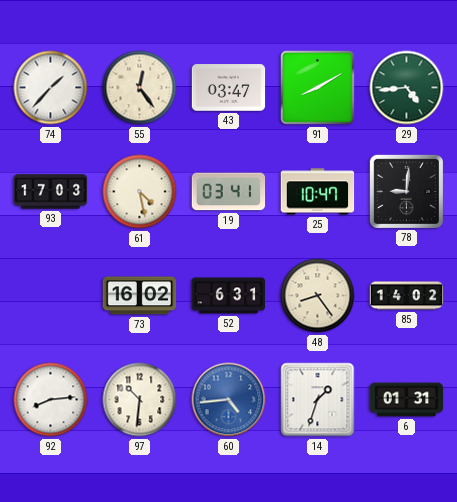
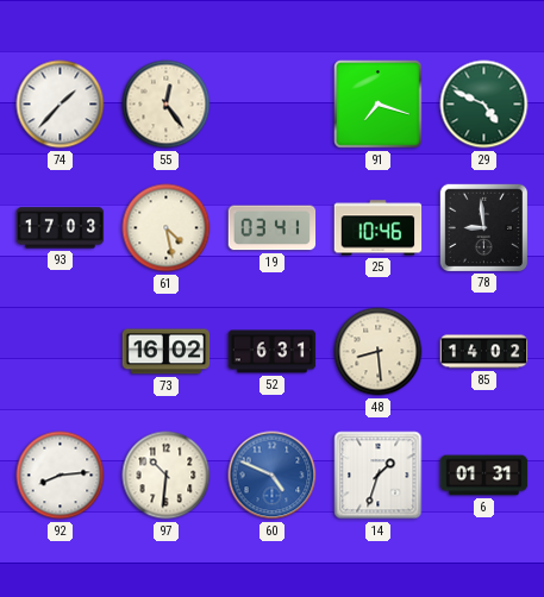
43: 03:47 -> none (229, 88)
91: 8:10 -> 7:18 (379, 105)
29: 4:44 -> 4:49 (484, 105)
25: 10:47 -> 10:46 (379, 228)
78: 9:01 -> 8:59 (483, 227)
48: 8:24 -> 8:29 (379, 352)
60: 4:44 -> 4:49 (273, 476)
